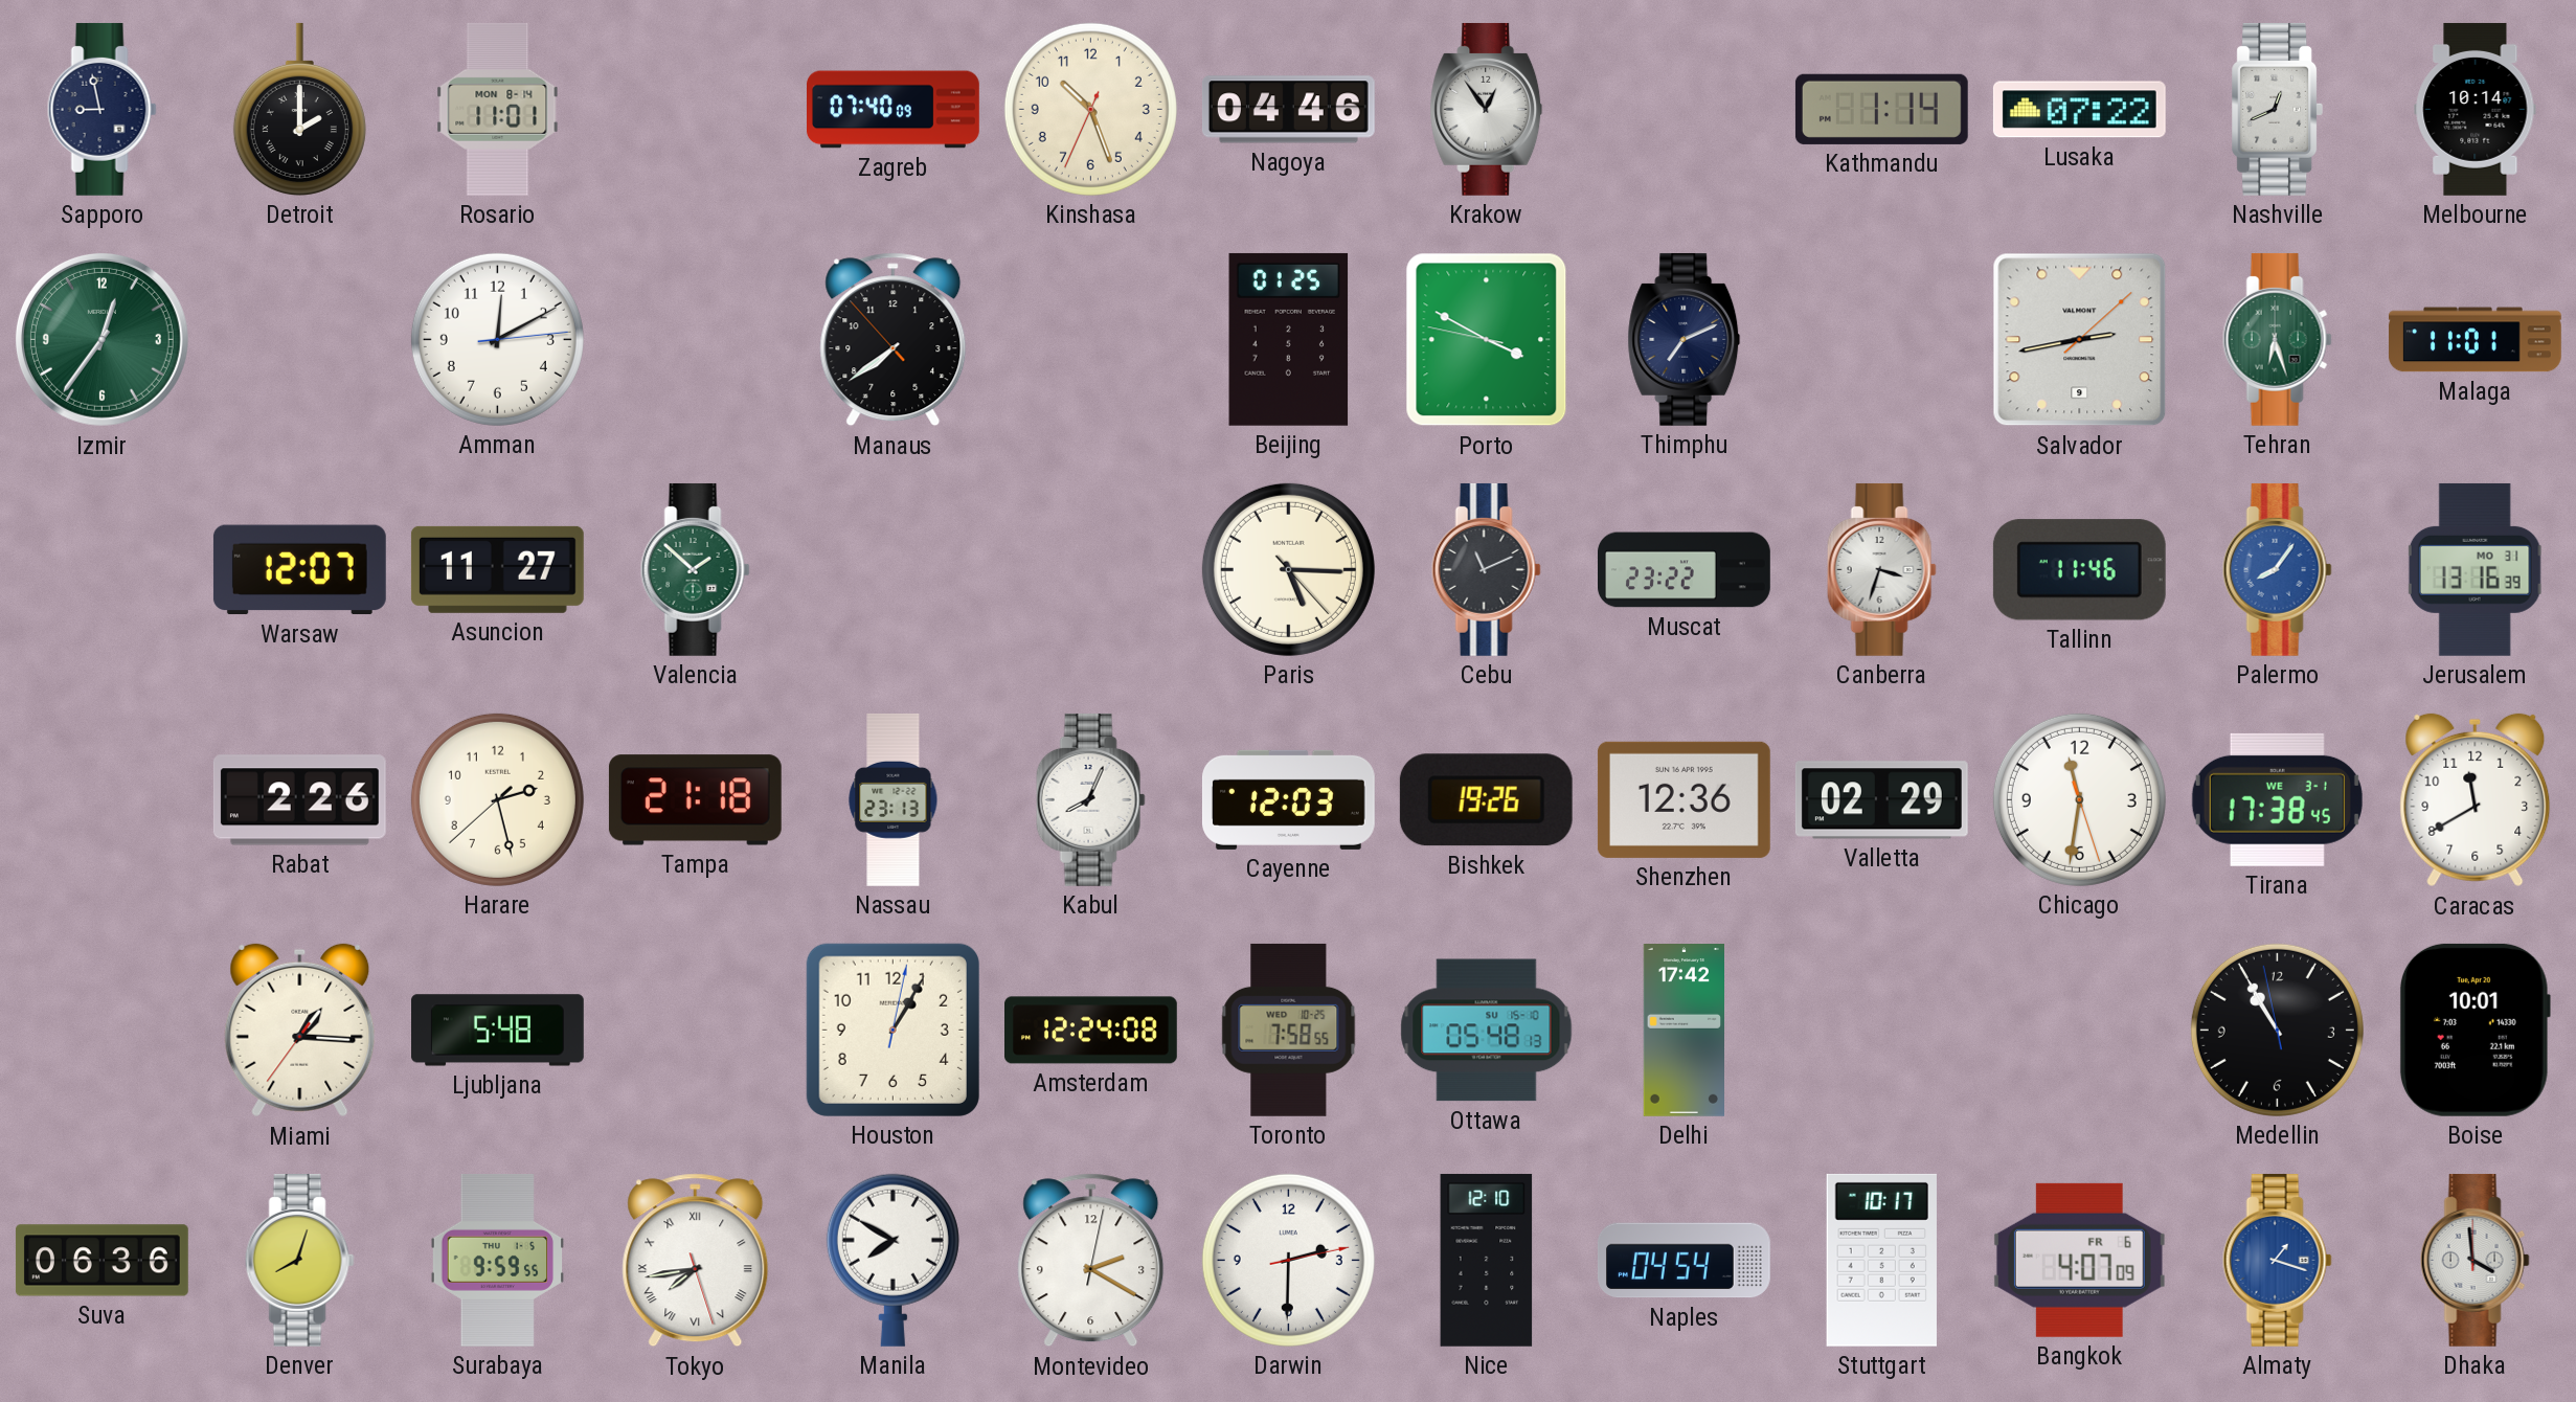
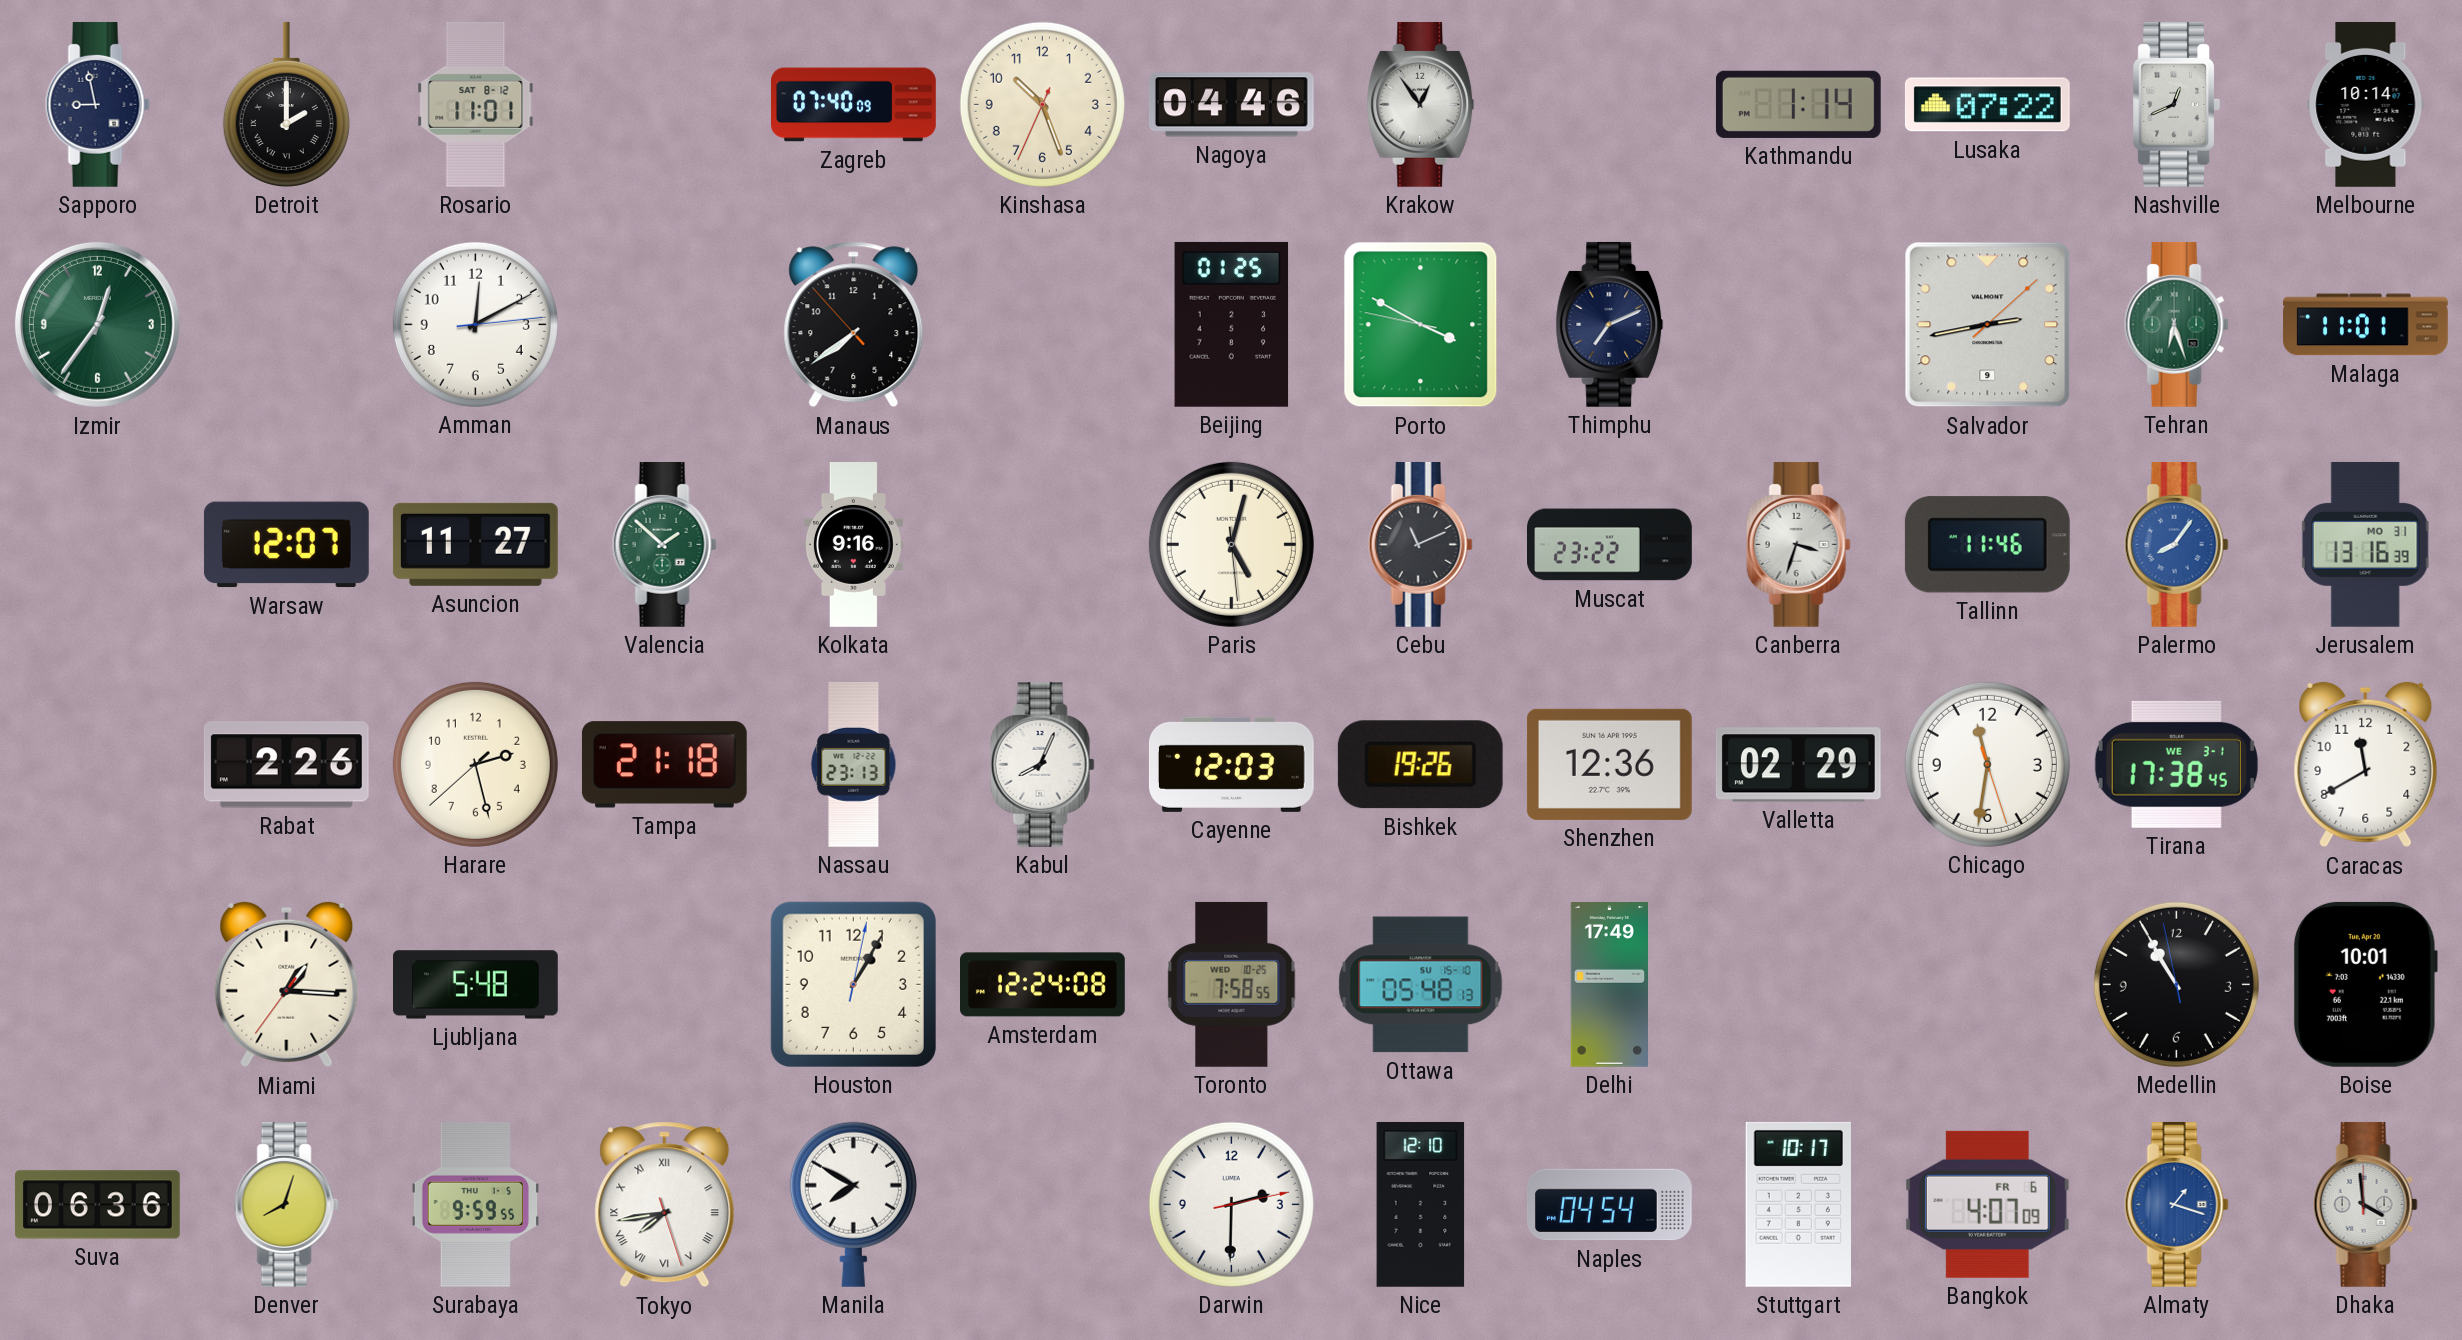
Rosario date: MON 8-14 -> SAT 8-12 (476, 104)
Kolkata: none -> 9:16 (853, 545)
Paris: 5:15 -> 5:02 (1231, 544)
Delhi: 17:42 -> 17:49 (1609, 985)
Montevideo: 2:20 -> none (1091, 1261)
